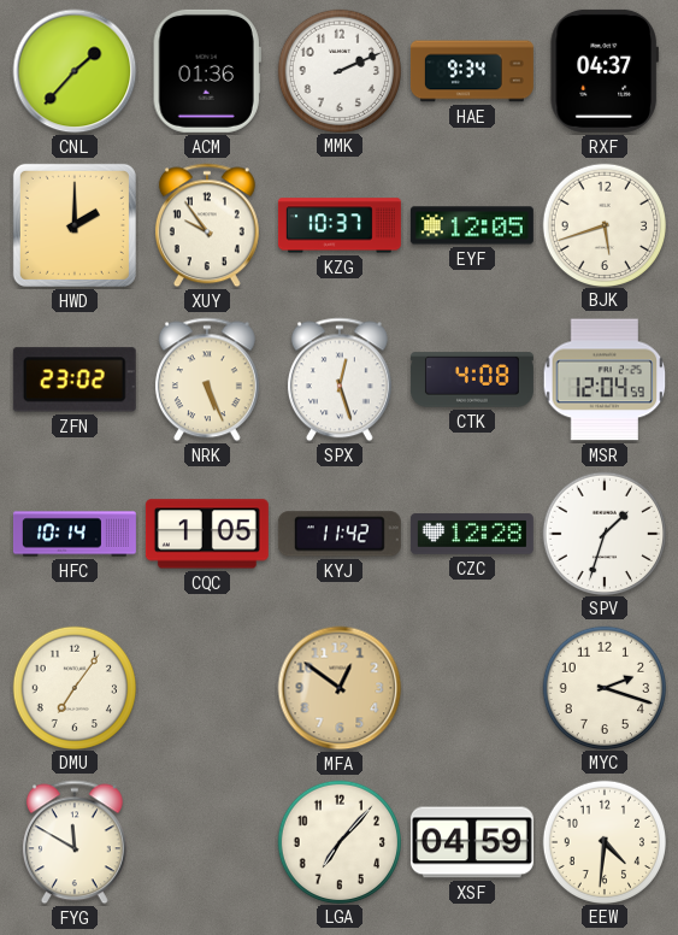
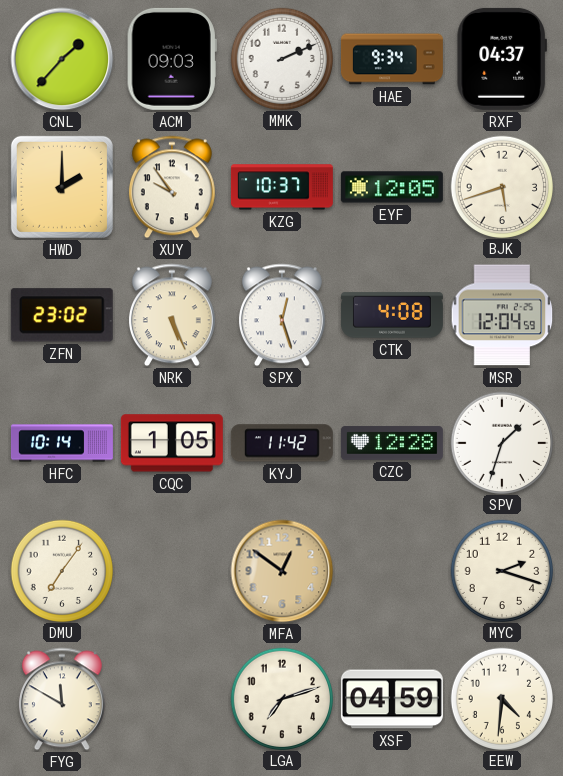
ACM: 01:36 -> 09:03 (172, 59)
LGA: 7:07 -> 7:12 (281, 698)
